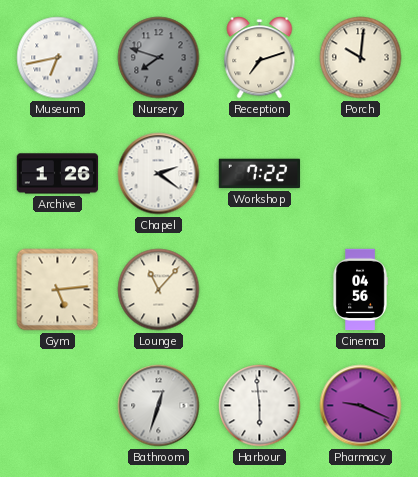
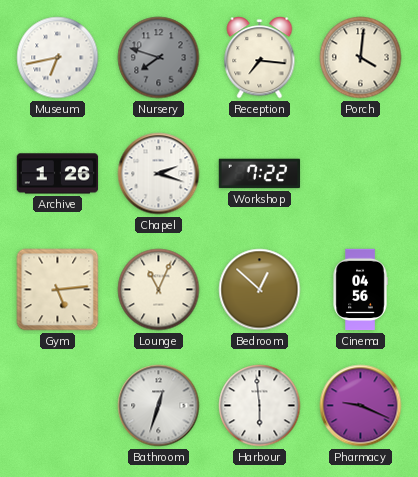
Reception: 7:12 -> 7:16 (260, 58)
Porch: 10:01 -> 4:01 (361, 58)
Chapel: 2:21 -> 2:18 (159, 174)
Lounge: 11:07 -> 11:04 (159, 290)
Bedroom: none -> 12:52 (260, 290)
